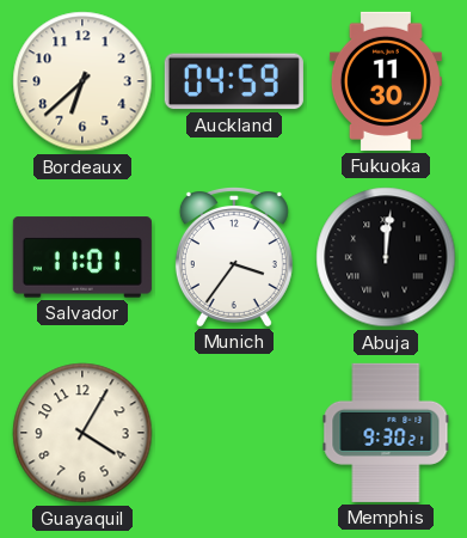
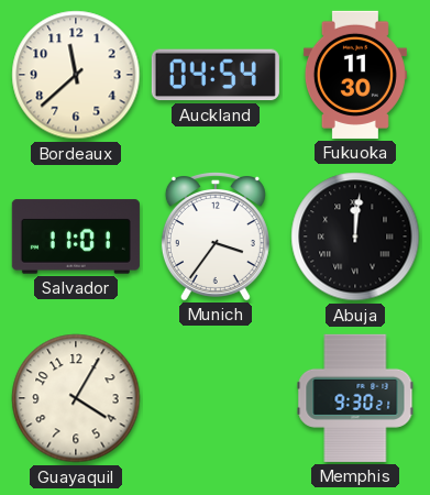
Bordeaux: 6:38 -> 11:38 (76, 75)
Auckland: 04:59 -> 04:54 (216, 75)
